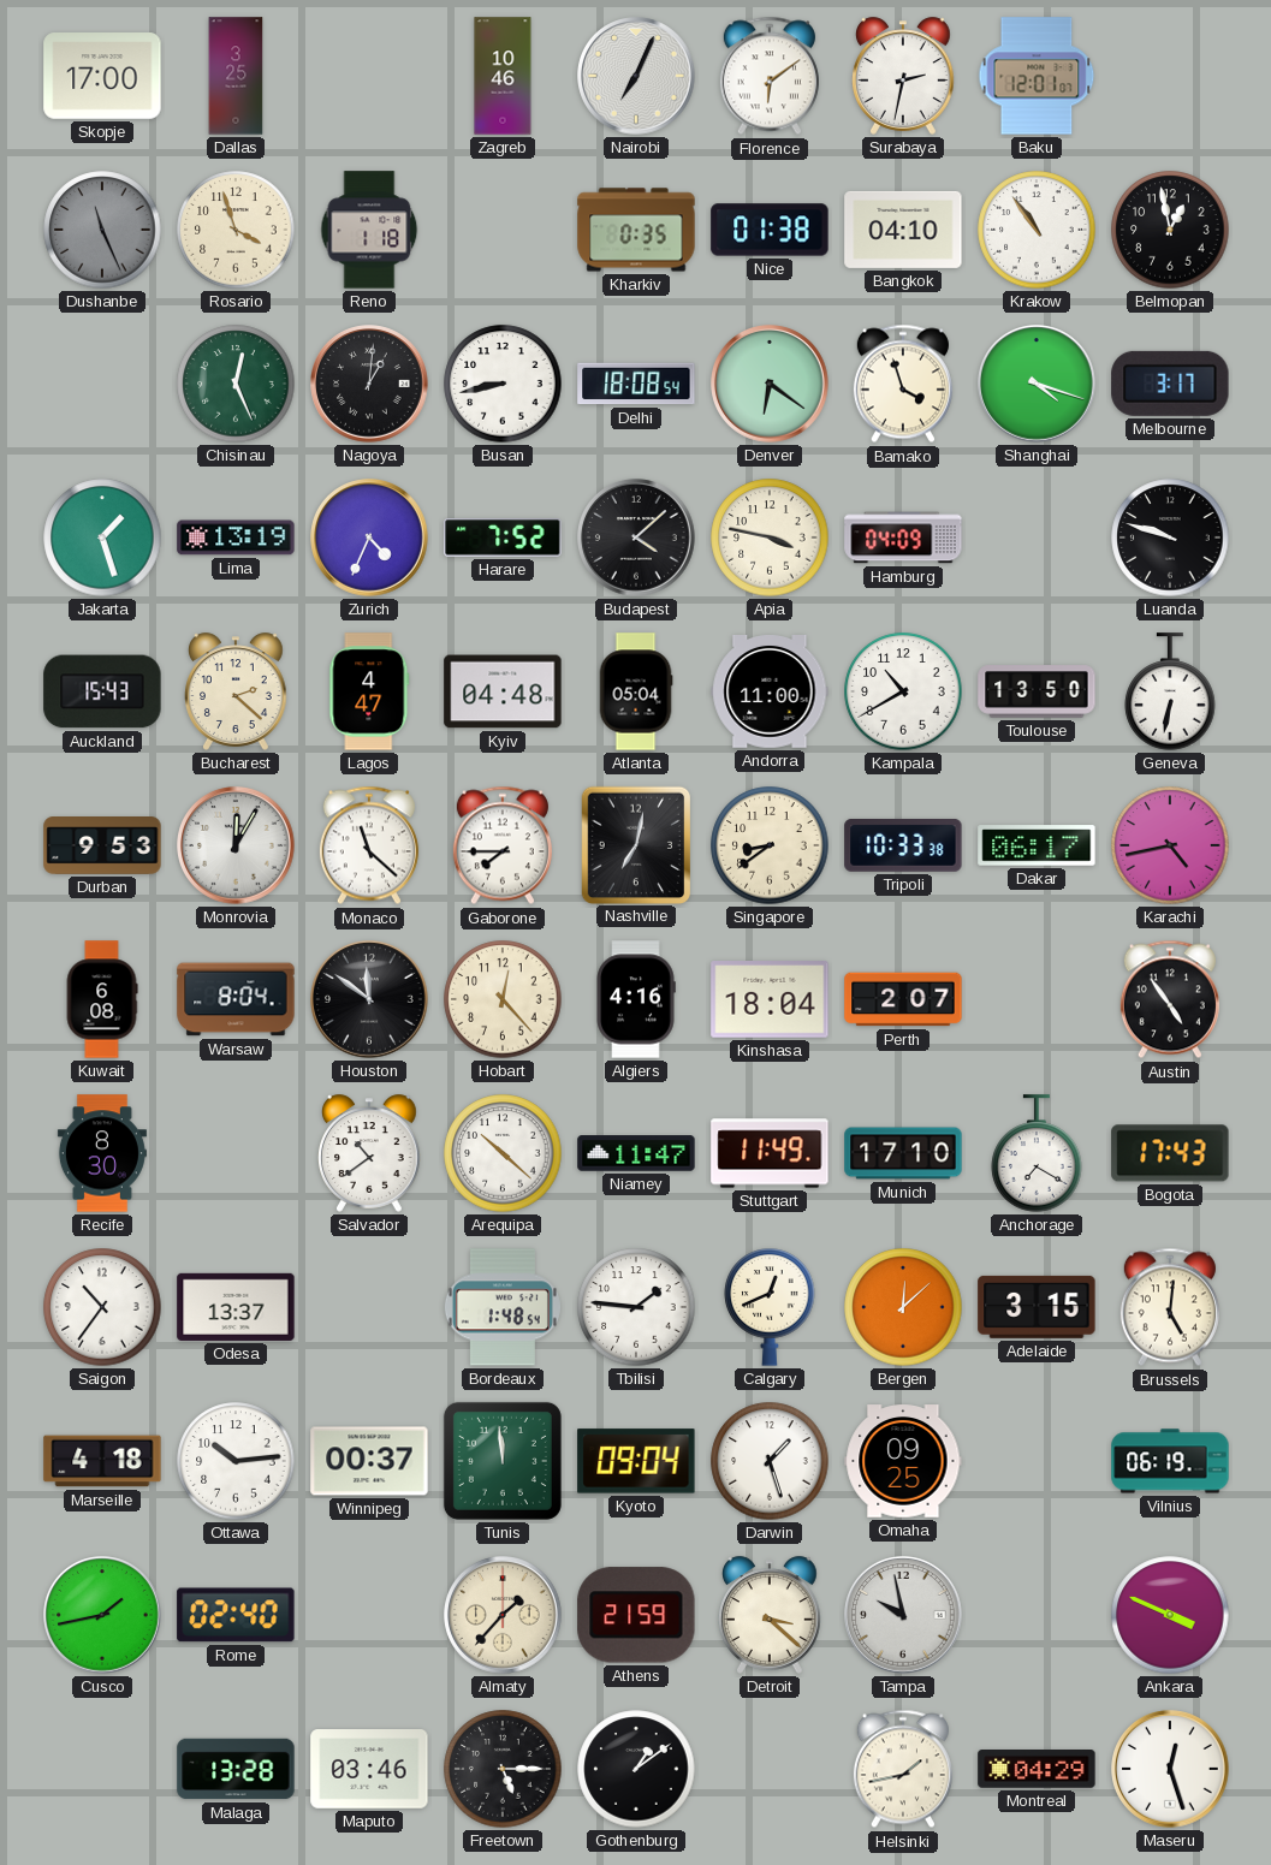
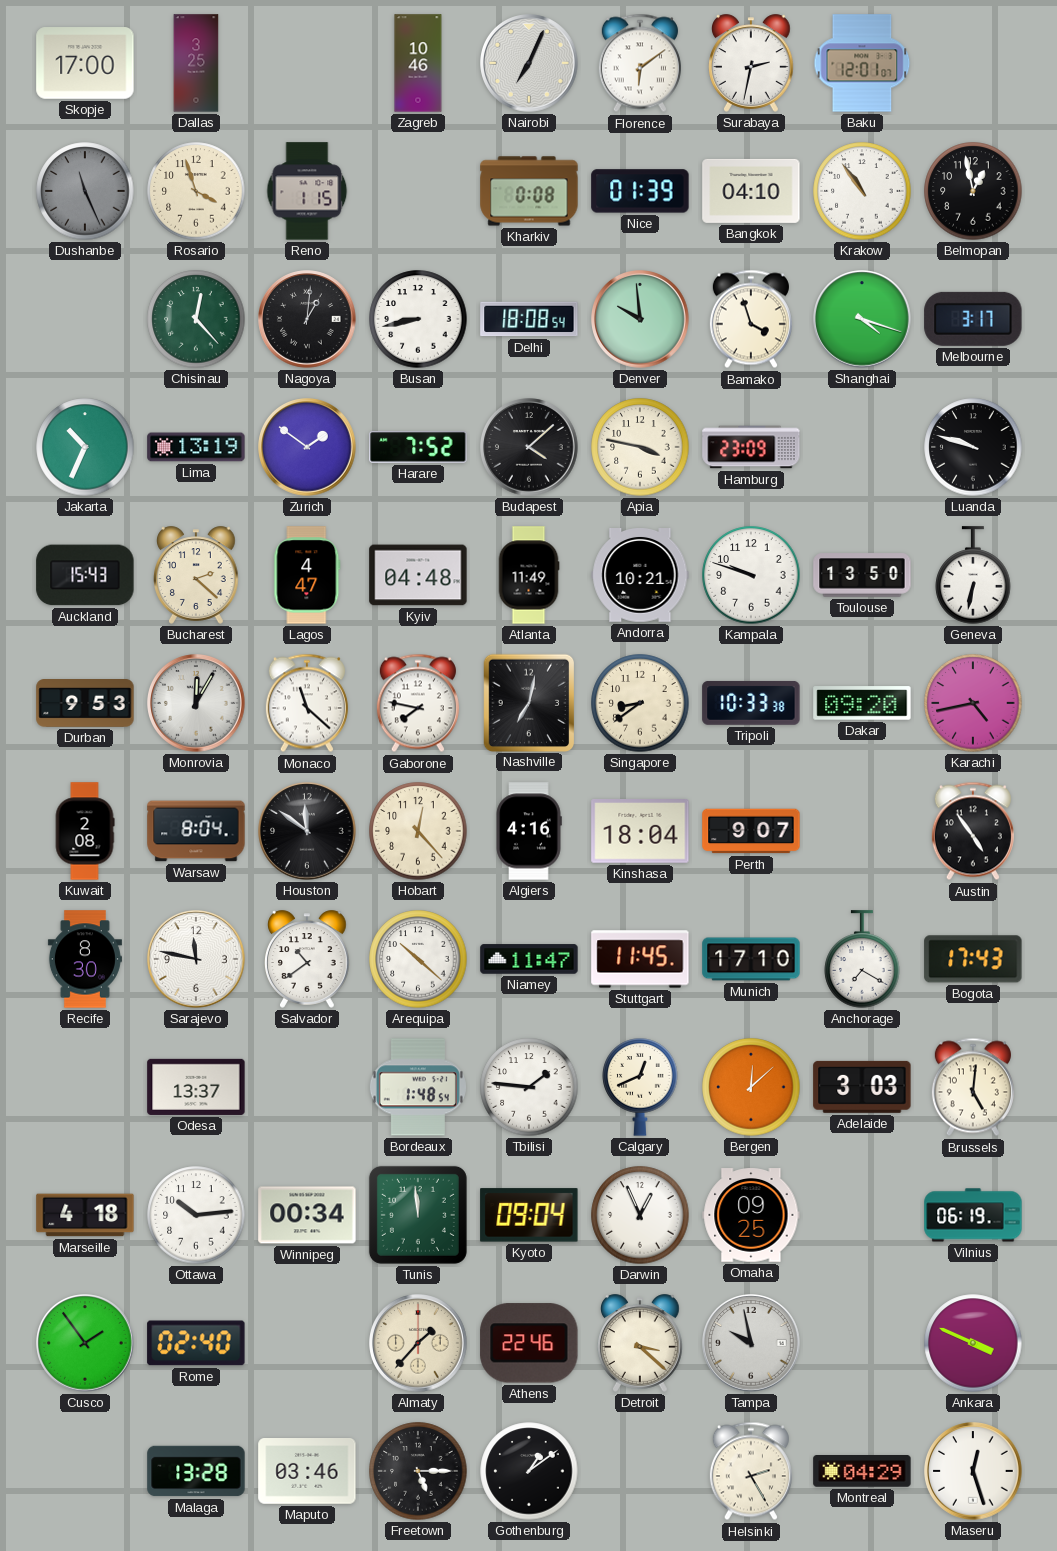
Reno: 1:18 -> 1:15 (307, 191)
Kharkiv: 0:35 -> 0:08 (529, 191)
Nice: 01:38 -> 01:39 (640, 191)
Chisinau: 12:26 -> 12:23 (196, 319)
Denver: 6:21 -> 9:59 (640, 319)
Jakarta: 1:27 -> 10:34 (85, 447)
Zurich: 4:34 -> 1:51 (307, 447)
Hamburg: 04:09 -> 23:09 (751, 447)
Atlanta: 05:04 -> 11:49 (529, 575)
Andorra: 11:00 -> 10:21 (640, 576)
Kampala: 10:40 -> 9:48 (751, 575)
Gaborone: 7:45 -> 7:47 (418, 703)
Dakar: 06:17 -> 09:20 (862, 703)
Kuwait: 6:08 -> 2:08 (85, 831)
Perth: 2:07 -> 9:07 (751, 831)
Sarajevo: none -> 11:47 (196, 959)
Stuttgart: 11:49 -> 11:45 (640, 959)
Saigon: 10:36 -> none (102, 1307)
Adelaide: 3:15 -> 3:03 (862, 1087)
Winnipeg: 00:37 -> 00:34 (307, 1215)
Darwin: 1:27 -> 12:56 (640, 1215)
Cusco: 1:43 -> 1:54 (85, 1343)
Athens: 21:59 -> 22:46 (529, 1343)
Helsinki: 1:43 -> 2:25 (751, 1471)
